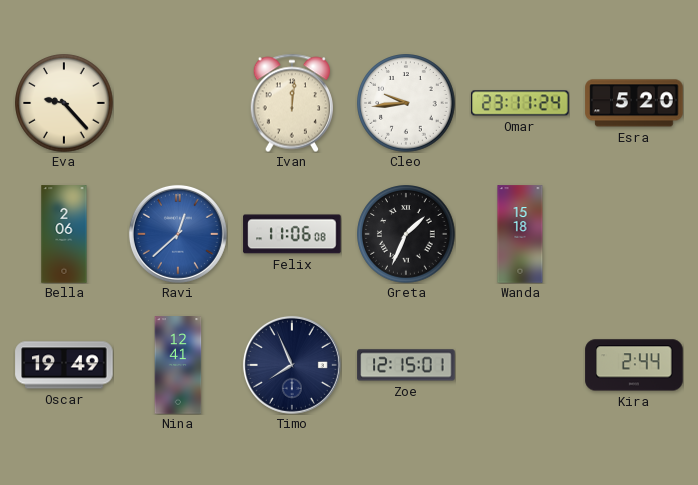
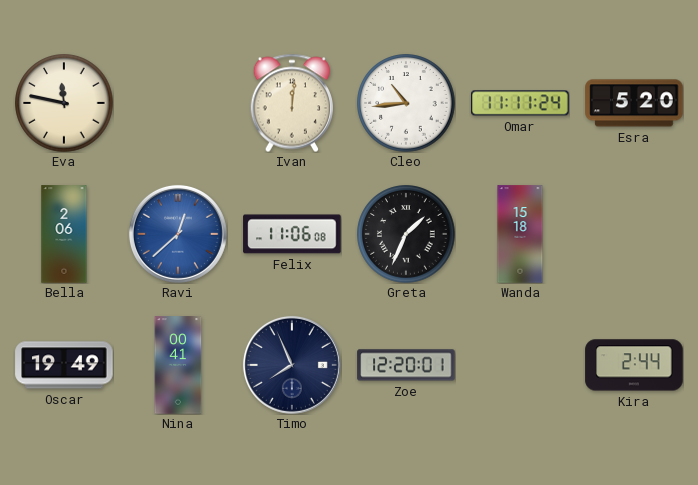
Eva: 9:23 -> 11:47 (64, 103)
Cleo: 9:44 -> 10:44 (406, 103)
Omar: 23:11 -> 11:11 (520, 103)
Nina: 12:41 -> 00:41 (178, 365)
Zoe: 12:15 -> 12:20 (406, 365)
